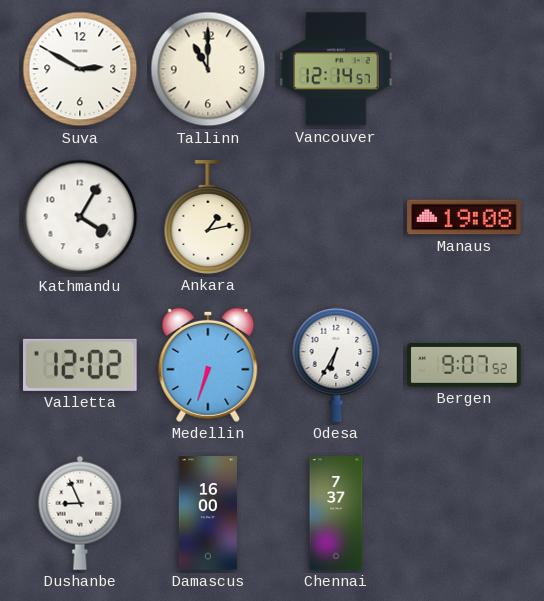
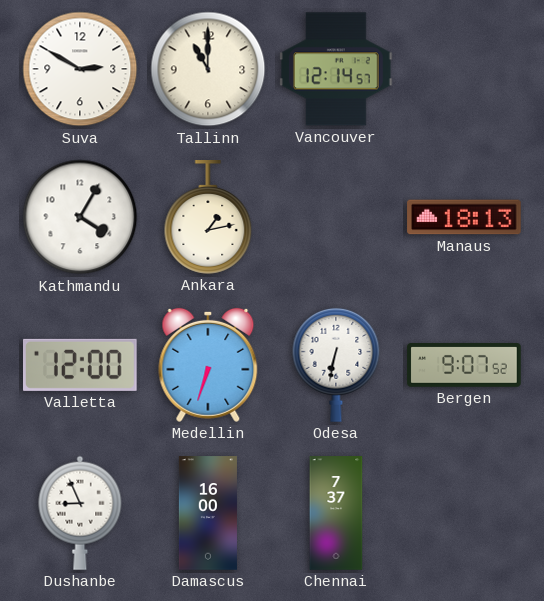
Manaus: 19:08 -> 18:13 (464, 217)
Valletta: 12:02 -> 12:00 (81, 365)
Odesa: 6:35 -> 6:32 (336, 365)
